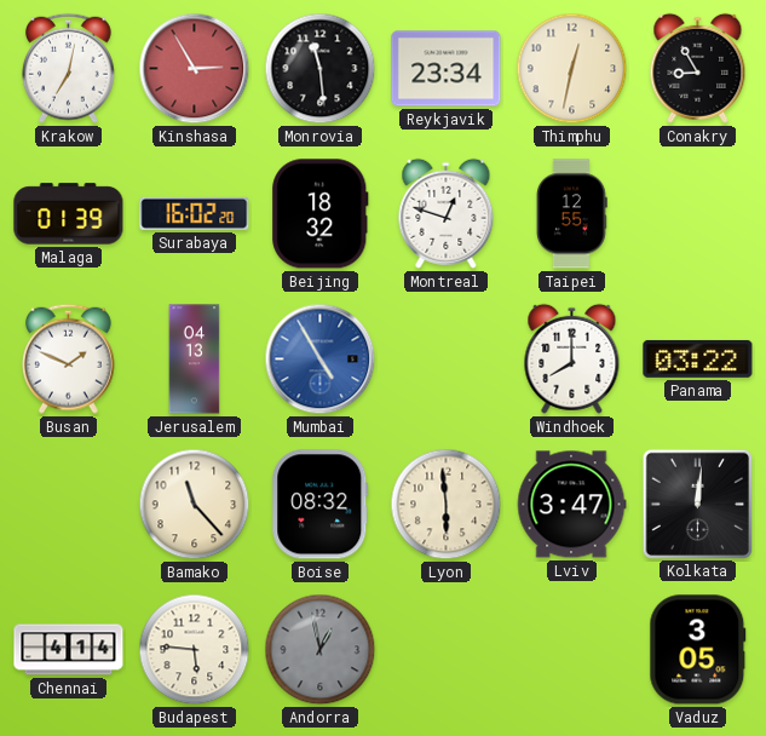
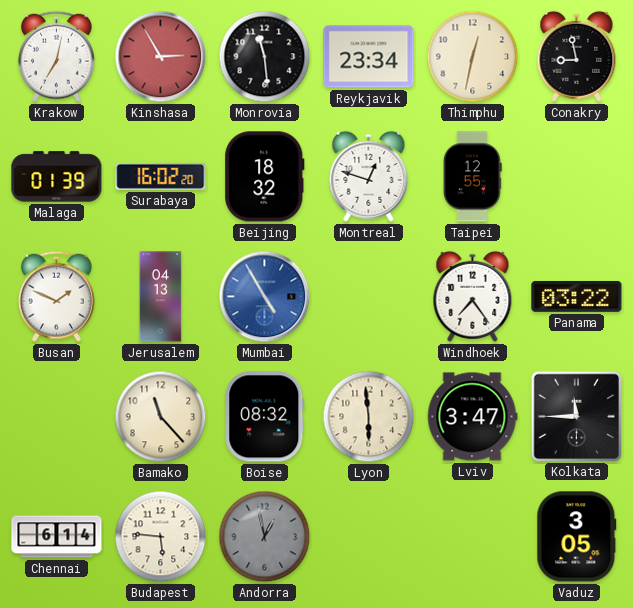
Conakry: 8:55 -> 8:58 (577, 56)
Windhoek: 8:00 -> 7:24 (473, 296)
Kolkata: 12:01 -> 11:45 (576, 416)
Chennai: 4:14 -> 6:14 (57, 537)
